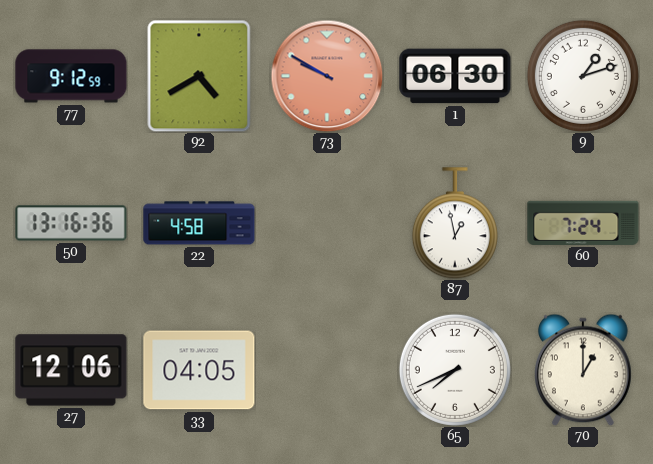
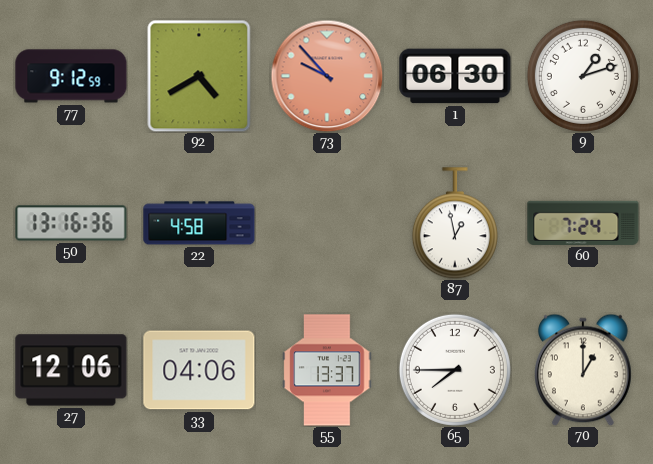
73: 9:50 -> 9:53 (327, 76)
33: 04:05 -> 04:06 (199, 370)
55: none -> 13:37 (327, 370)
65: 7:41 -> 7:45 (455, 370)
